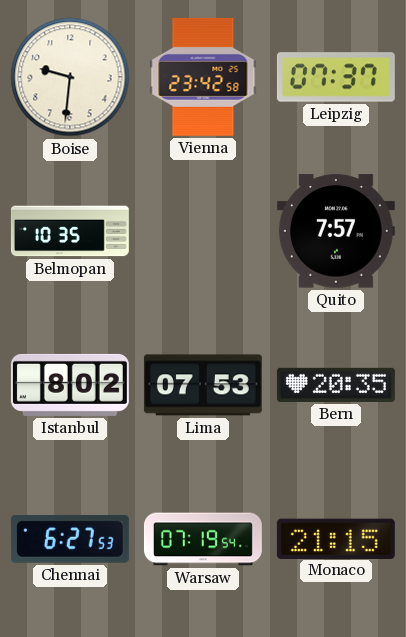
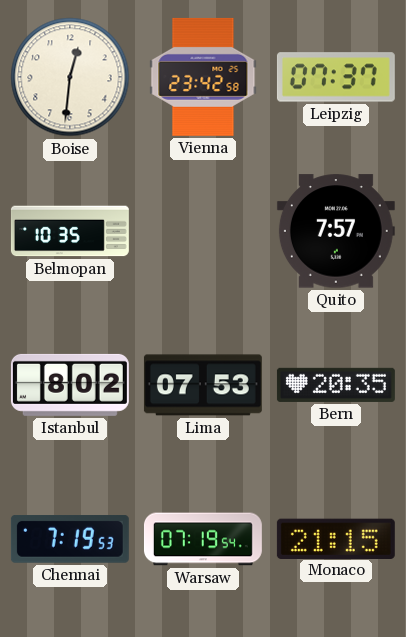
Boise: 9:31 -> 12:31 (70, 77)
Chennai: 6:27 -> 7:19 (70, 540)
